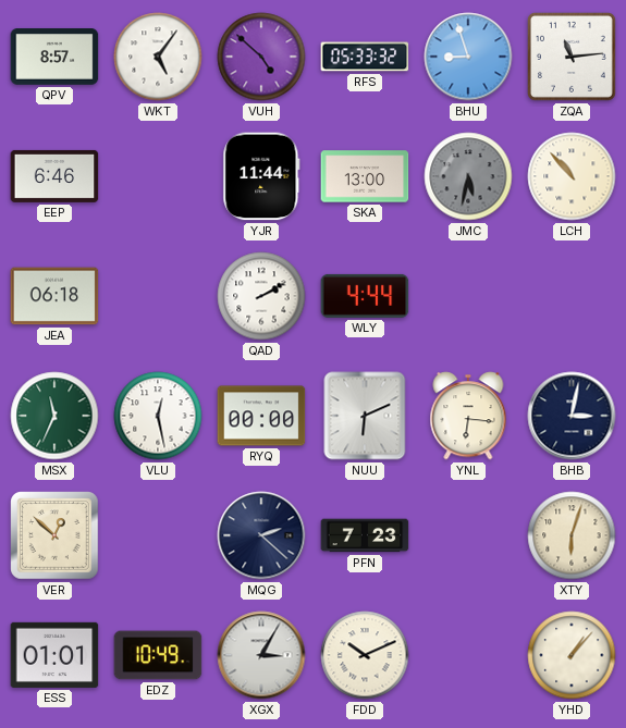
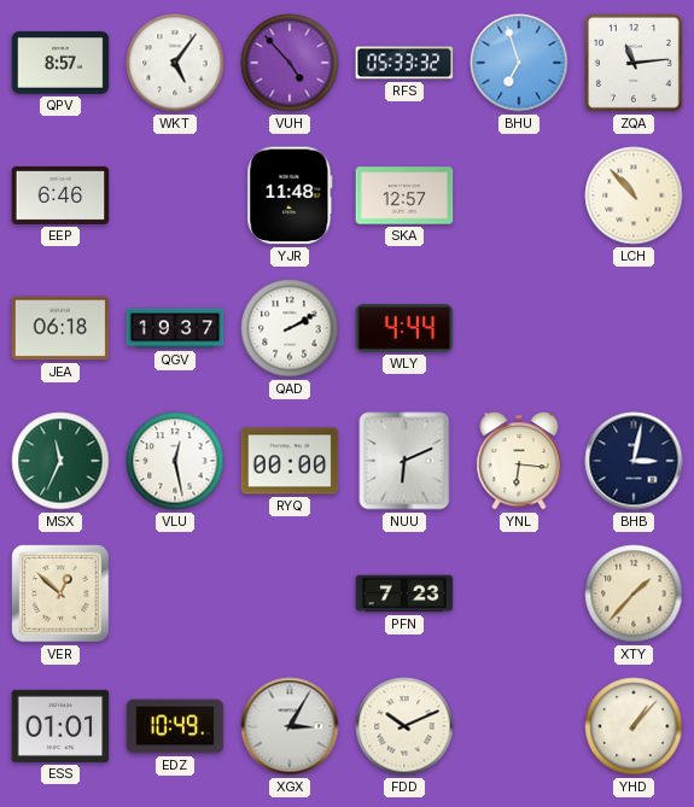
VUH: 4:52 -> 4:53 (290, 63)
BHU: 8:57 -> 6:57 (519, 63)
YJR: 11:44 -> 11:48 (290, 195)
SKA: 13:00 -> 12:57 (404, 195)
JMC: 5:32 -> none (468, 176)
QGV: none -> 19:37 (175, 328)
MQG: 2:22 -> none (261, 535)
XTY: 6:03 -> 1:37 (634, 593)
